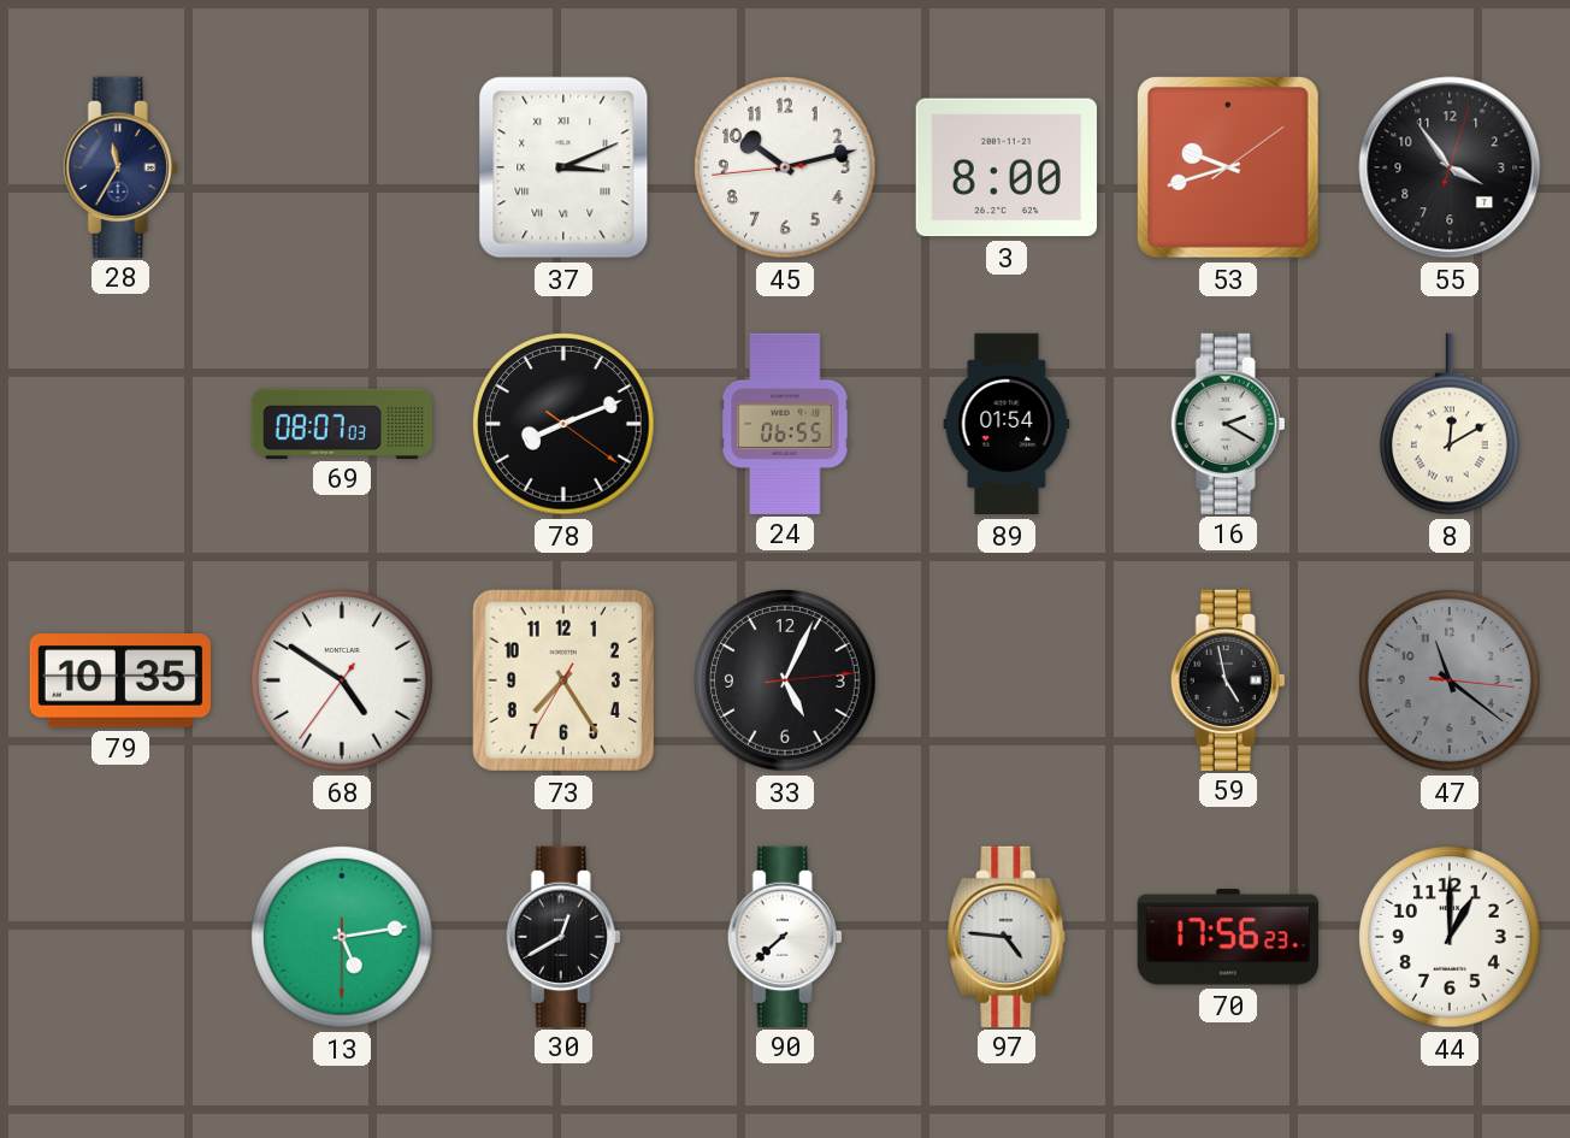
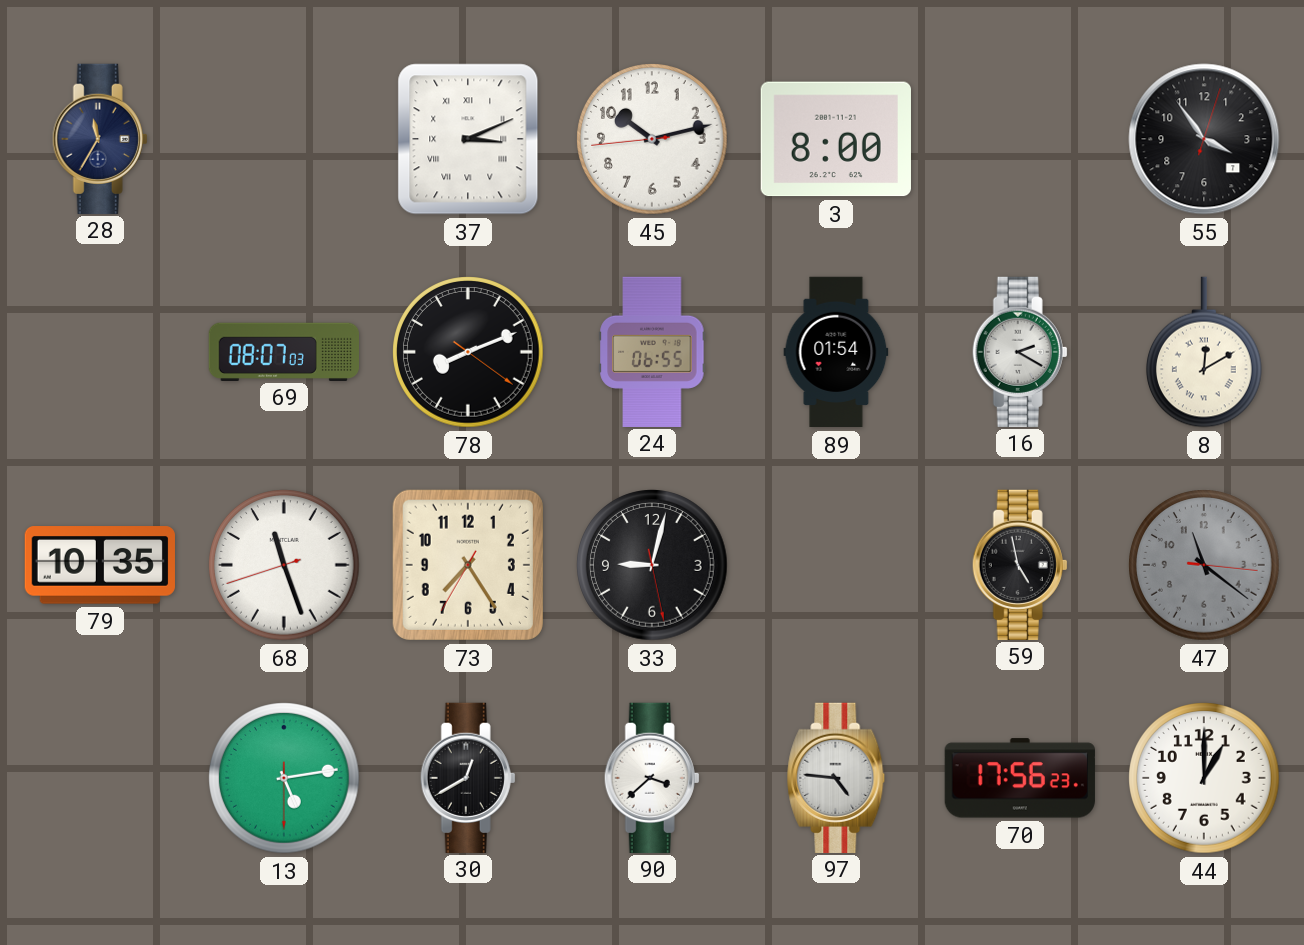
53: 9:42 -> none (1228, 167)
68: 4:50 -> 11:26 (284, 565)
33: 5:04 -> 9:02 (652, 565)
90: 7:38 -> 3:38 (652, 777)
